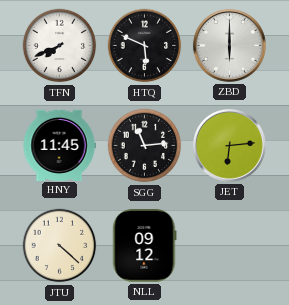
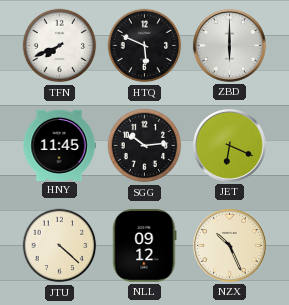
SGG: 11:14 -> 10:14 (145, 146)
JET: 6:14 -> 6:19 (229, 145)
NZX: none -> 10:26 (229, 245)
